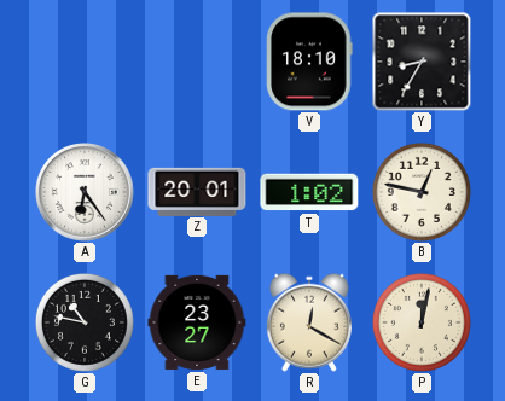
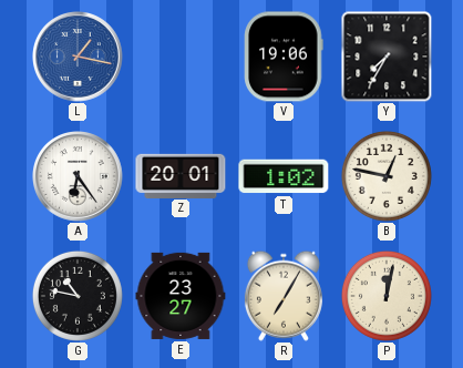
L: none -> 1:17 (79, 58)
V: 18:10 -> 19:06 (284, 57)
Y: 8:35 -> 7:35 (387, 57)
R: 12:20 -> 7:05 (284, 296)
